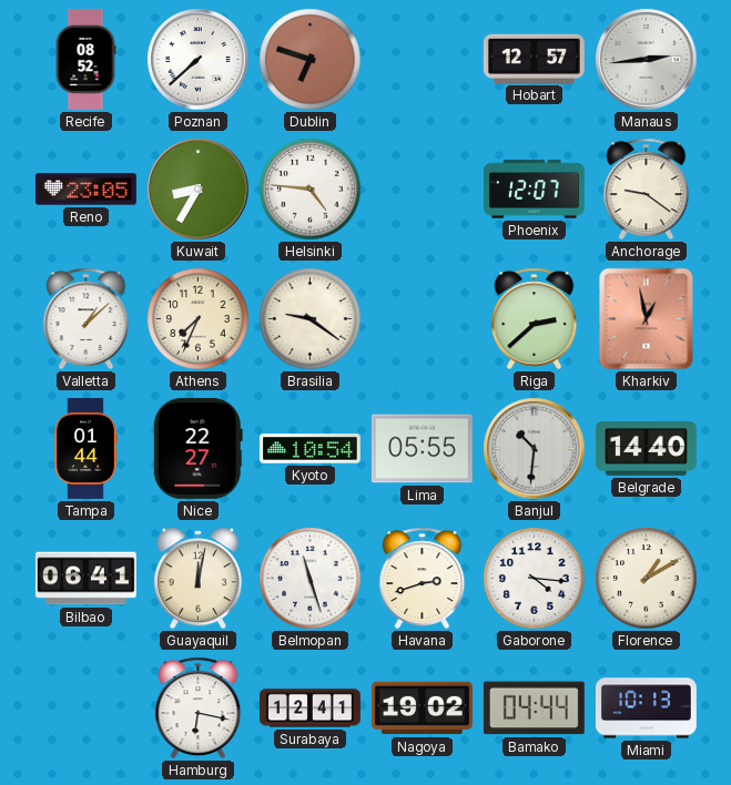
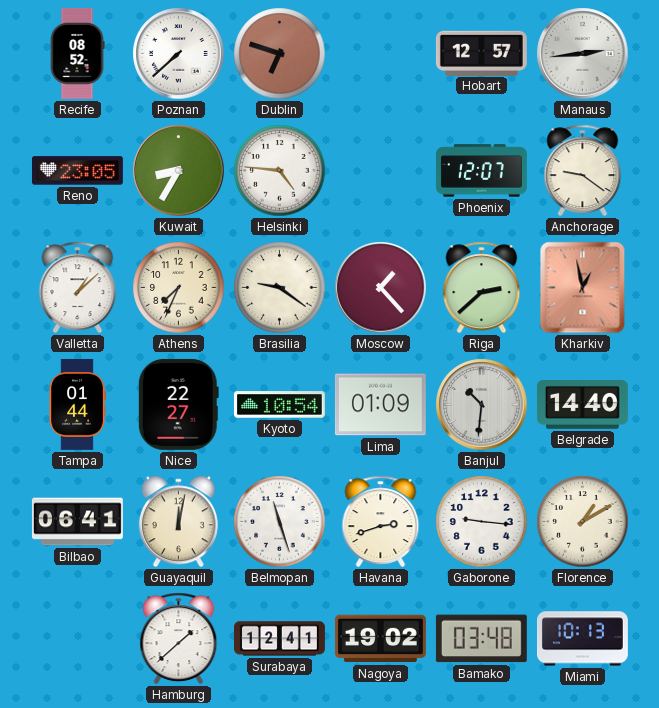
Moscow: none -> 1:23 (381, 288)
Lima: 05:55 -> 01:09 (380, 405)
Gaborone: 4:16 -> 9:16 (482, 522)
Hamburg: 6:17 -> 1:38 (179, 638)
Bamako: 04:44 -> 03:48 (481, 639)
